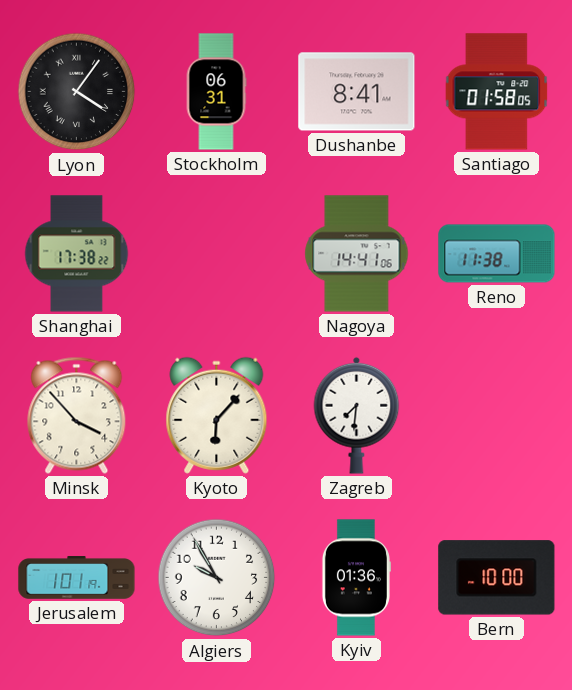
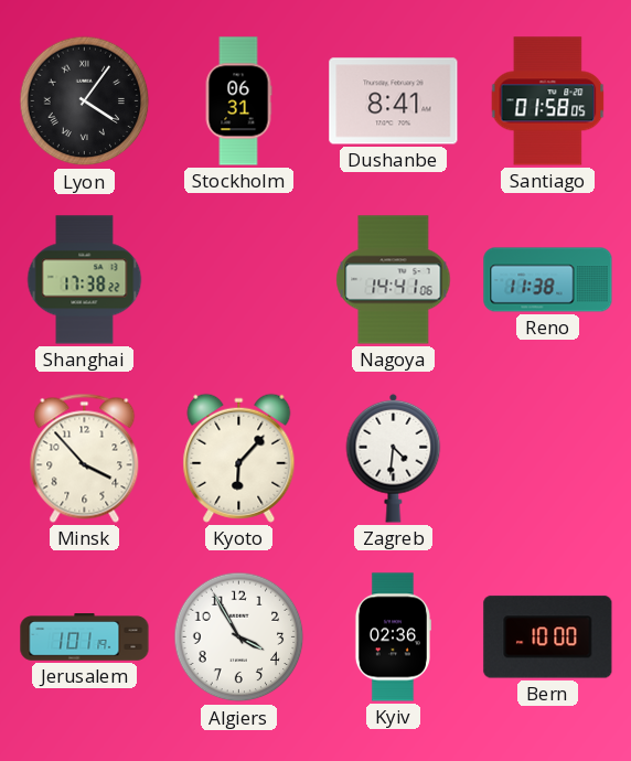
Zagreb: 7:31 -> 4:31 (394, 458)
Algiers: 9:55 -> 3:55 (239, 637)
Kyiv: 01:36 -> 02:36 (393, 637)
